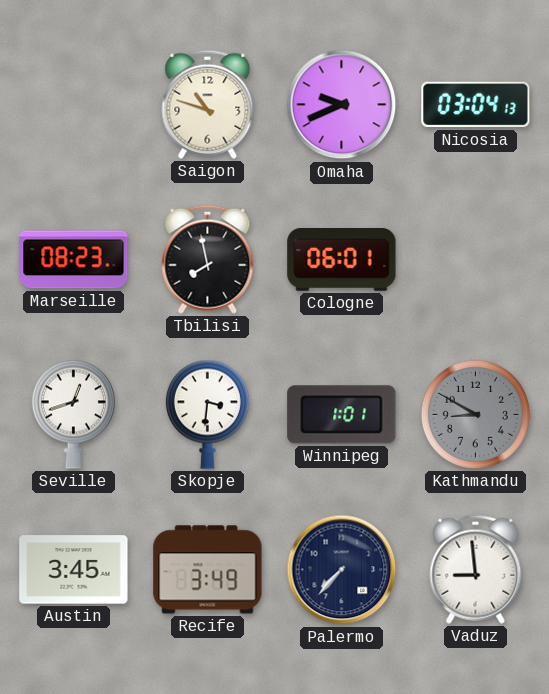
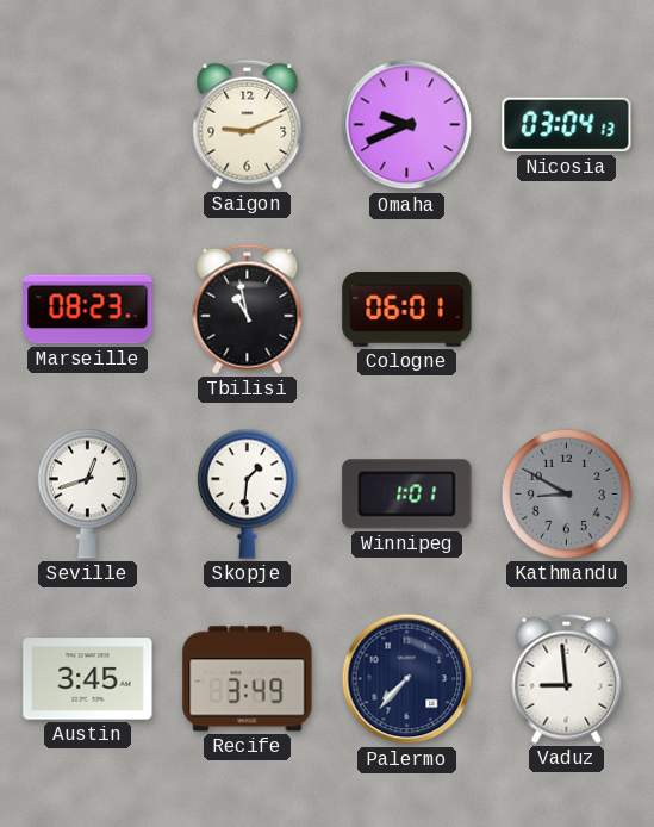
Saigon: 10:48 -> 9:11 (248, 124)
Tbilisi: 7:58 -> 10:58 (248, 309)
Skopje: 3:31 -> 1:31 (247, 493)
